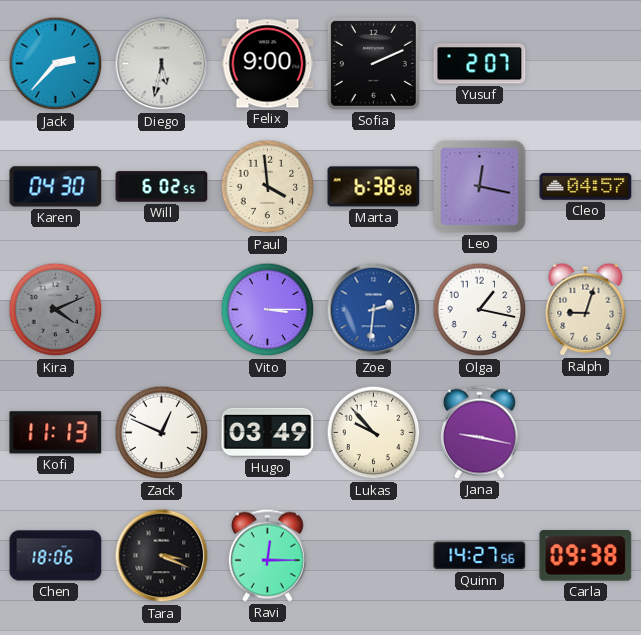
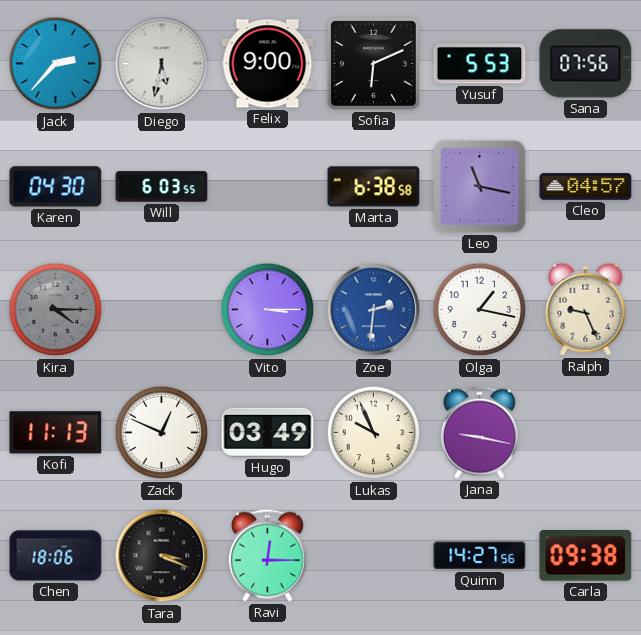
Sofia: 2:11 -> 6:11 (373, 63)
Yusuf: 2:07 -> 5:53 (480, 64)
Sana: none -> 07:56 (586, 64)
Will: 6:02 -> 6:03 (162, 187)
Paul: 3:59 -> none (268, 187)
Leo: 12:17 -> 11:17 (480, 187)
Kira: 4:11 -> 4:15 (56, 310)
Ralph: 9:03 -> 9:26 (586, 309)
Lukas: 9:53 -> 9:56 (374, 433)
